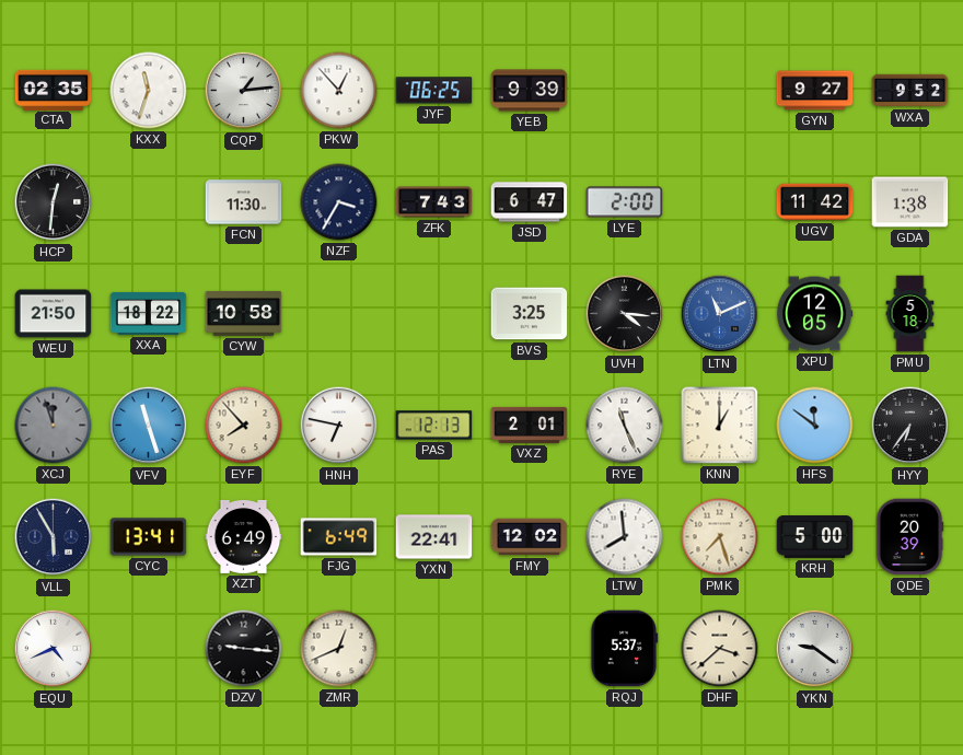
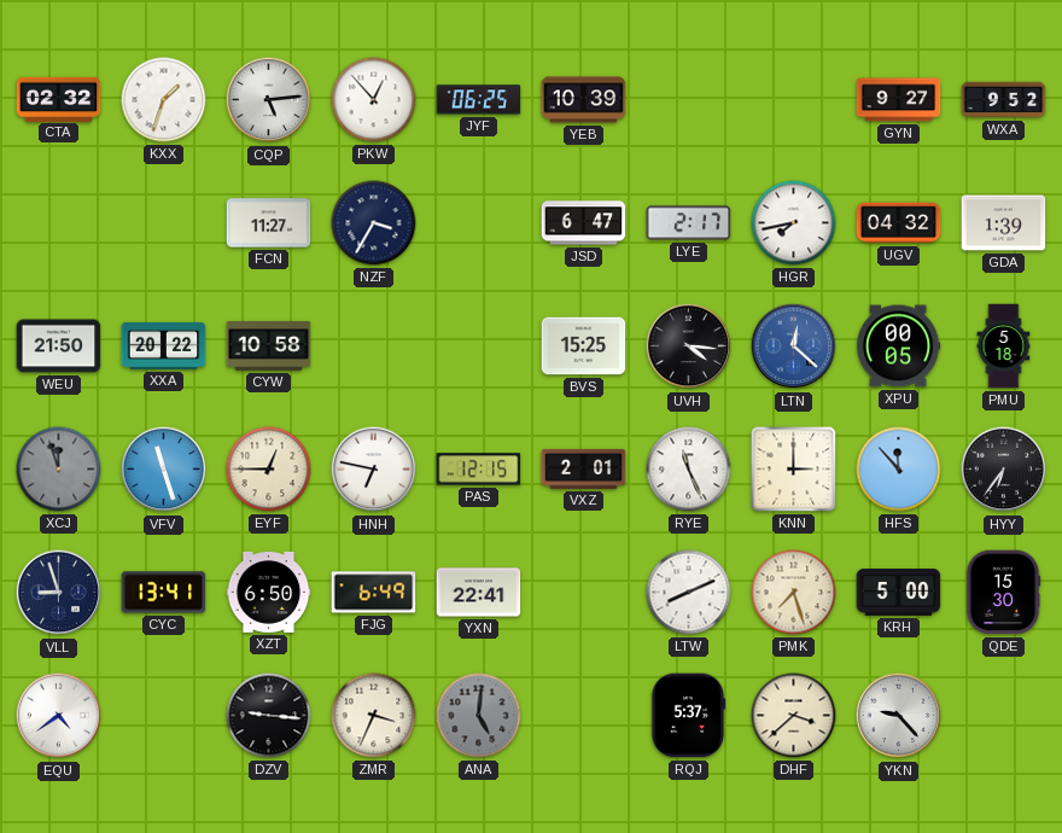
CTA: 02:35 -> 02:32 (59, 99)
KXX: 11:33 -> 1:33 (164, 100)
CQP: 1:14 -> 5:14 (269, 100)
YEB: 9:39 -> 10:39 (584, 100)
HCP: 12:31 -> none (54, 202)
FCN: 11:30 -> 11:27 (269, 223)
ZFK: 7:43 -> none (434, 202)
LYE: 2:00 -> 2:17 (689, 223)
HGR: none -> 7:43 (794, 223)
UGV: 11:42 -> 04:32 (899, 223)
GDA: 1:38 -> 1:39 (1004, 223)
XXA: 18:22 -> 20:22 (164, 345)
BVS: 3:25 -> 15:25 (584, 346)
LTN: 11:11 -> 12:22 (794, 346)
XPU: 12:05 -> 00:05 (898, 346)
EYF: 7:53 -> 12:45 (269, 470)
PAS: 12:13 -> 12:15 (479, 470)
KNN: 1:00 -> 3:00 (794, 470)
HFS: 11:51 -> 11:53 (899, 470)
VLL: 5:55 -> 8:57 (59, 593)
XZT: 6:49 -> 6:50 (269, 592)
FMY: 12:02 -> none (530, 537)
LTW: 7:59 -> 8:11 (689, 593)
QDE: 20:39 -> 15:30 (1003, 593)
EQU: 4:41 -> 4:39 (59, 716)
ZMR: 12:41 -> 3:34 (374, 716)
ANA: none -> 5:01 (479, 716)
YKN: 9:21 -> 9:23 (899, 716)
